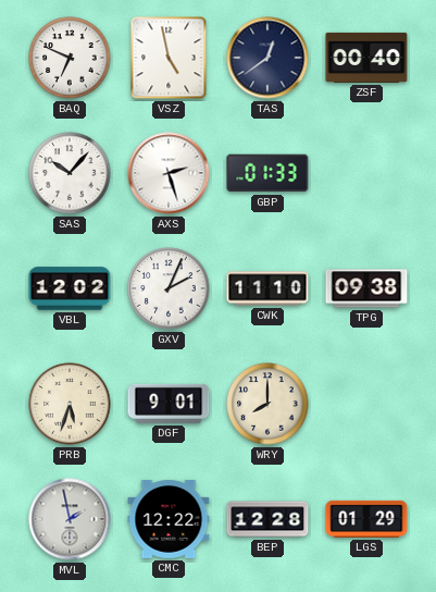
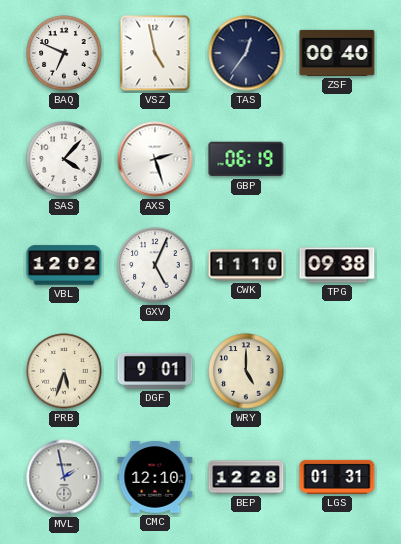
TAS: 12:39 -> 12:36 (246, 53)
SAS: 10:07 -> 4:07 (64, 159)
GBP: 01:33 -> 06:19 (246, 159)
GXV: 2:04 -> 5:04 (155, 265)
WRY: 8:00 -> 5:00 (246, 371)
CMC: 12:22 -> 12:10 (155, 477)
LGS: 01:29 -> 01:31 (337, 477)
